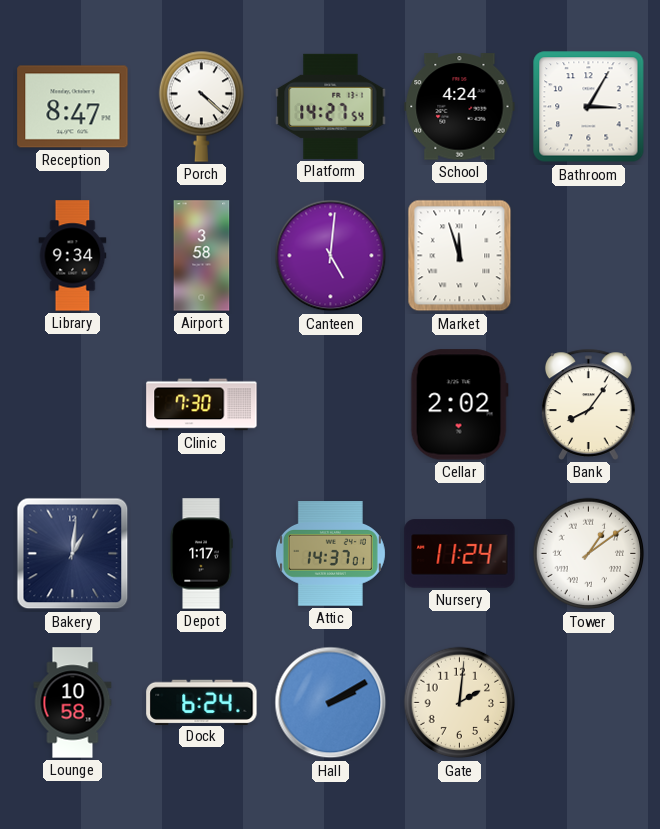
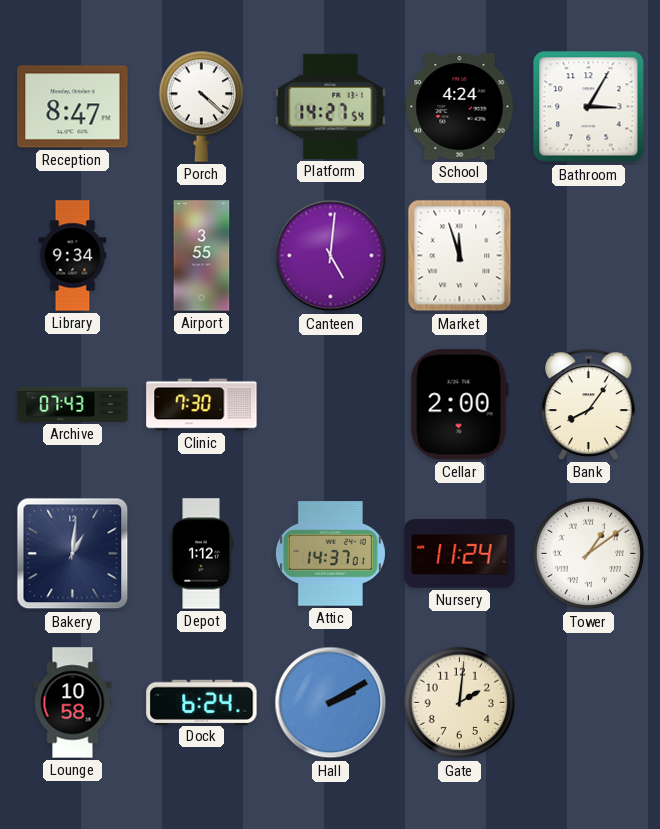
Airport: 3:58 -> 3:55 (202, 256)
Archive: none -> 07:43 (73, 404)
Cellar: 2:02 -> 2:00 (459, 405)
Depot: 1:17 -> 1:12 (201, 554)
